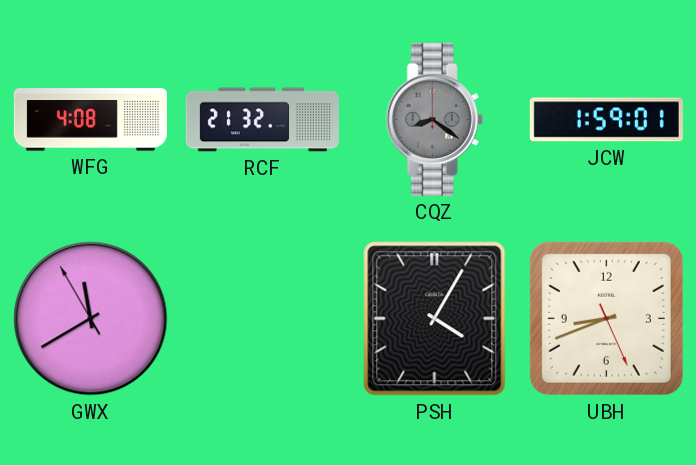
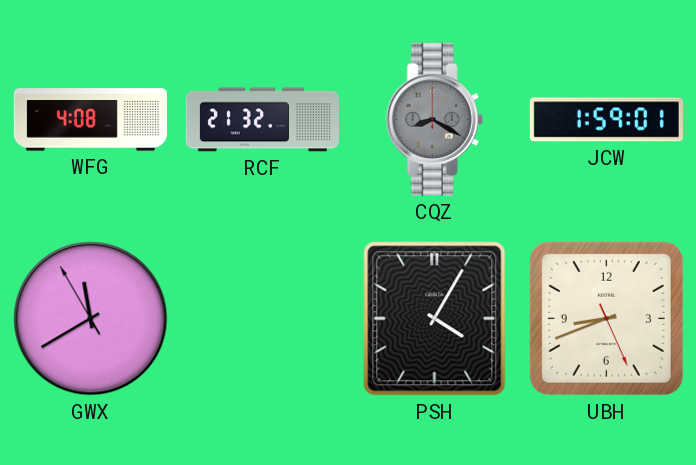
CQZ: 8:21 -> 8:20 (434, 119)
